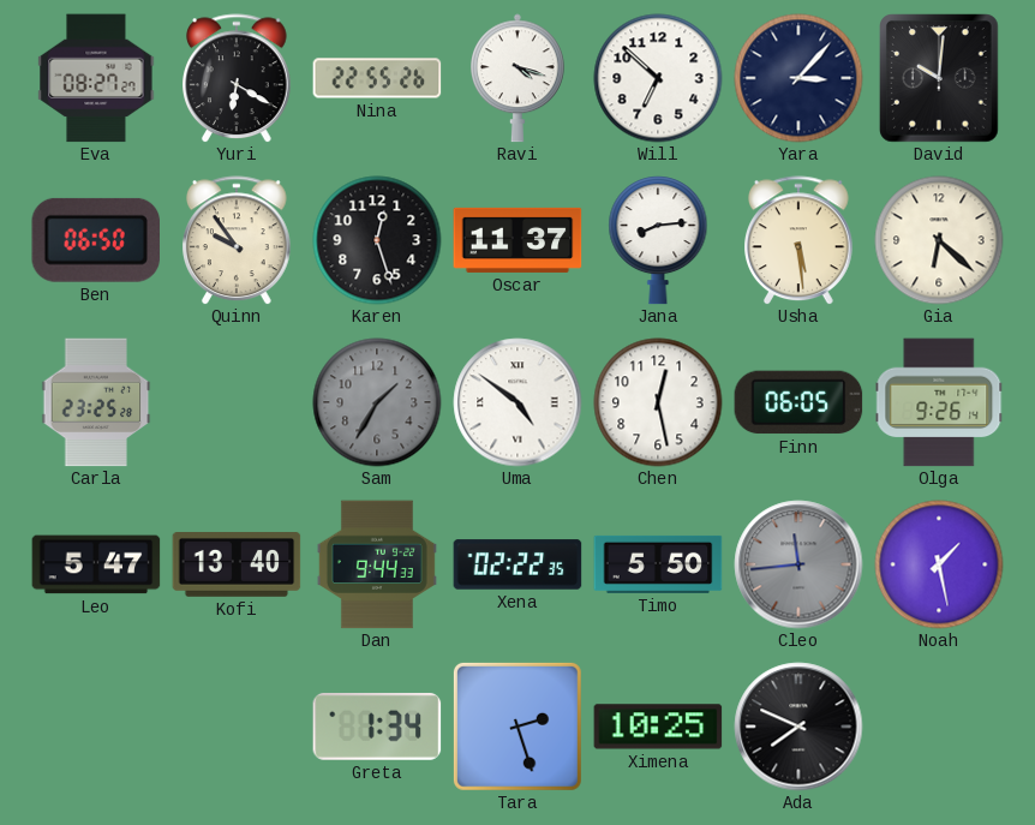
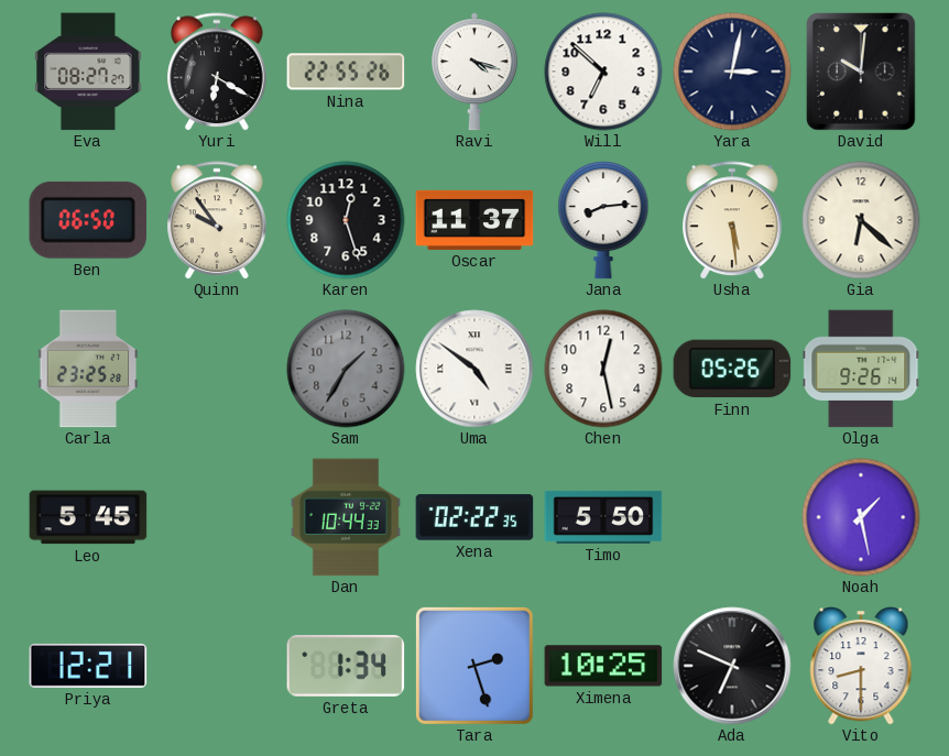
Yara: 3:07 -> 3:02 (732, 72)
Finn: 06:05 -> 05:26 (732, 369)
Leo: 5:47 -> 5:45 (88, 517)
Kofi: 13:40 -> none (237, 566)
Dan: 9:44 -> 10:44 (346, 517)
Cleo: 11:44 -> none (798, 564)
Priya: none -> 12:21 (88, 666)
Ada: 7:49 -> 6:49 (732, 666)
Vito: none -> 8:30 (861, 667)
